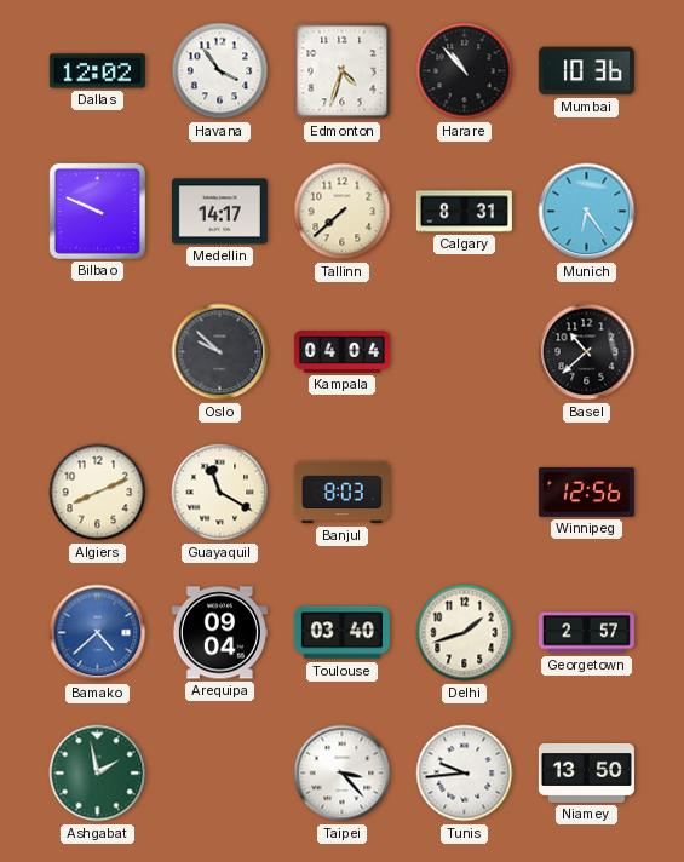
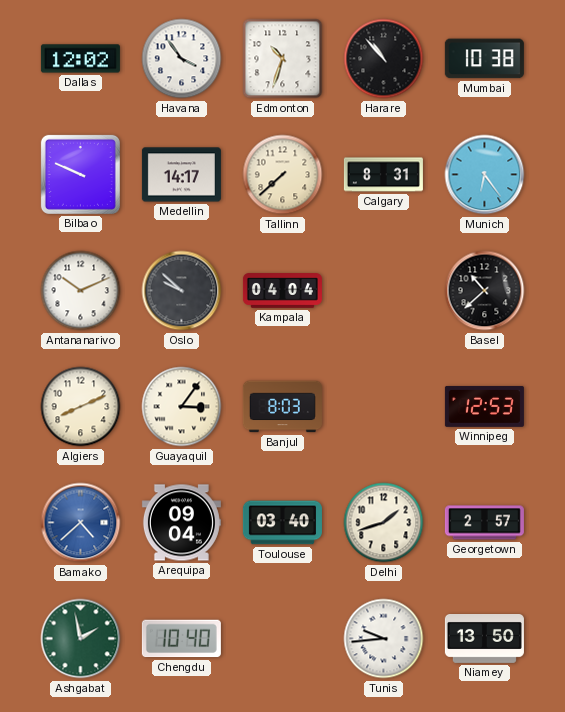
Edmonton: 4:33 -> 10:33 (283, 59)
Mumbai: 10:36 -> 10:38 (484, 59)
Antananarivo: none -> 10:11 (81, 291)
Guayaquil: 11:20 -> 3:06 (182, 407)
Winnipeg: 12:56 -> 12:53 (484, 406)
Chengdu: none -> 10:40 (181, 639)
Taipei: 3:23 -> none (343, 774)
